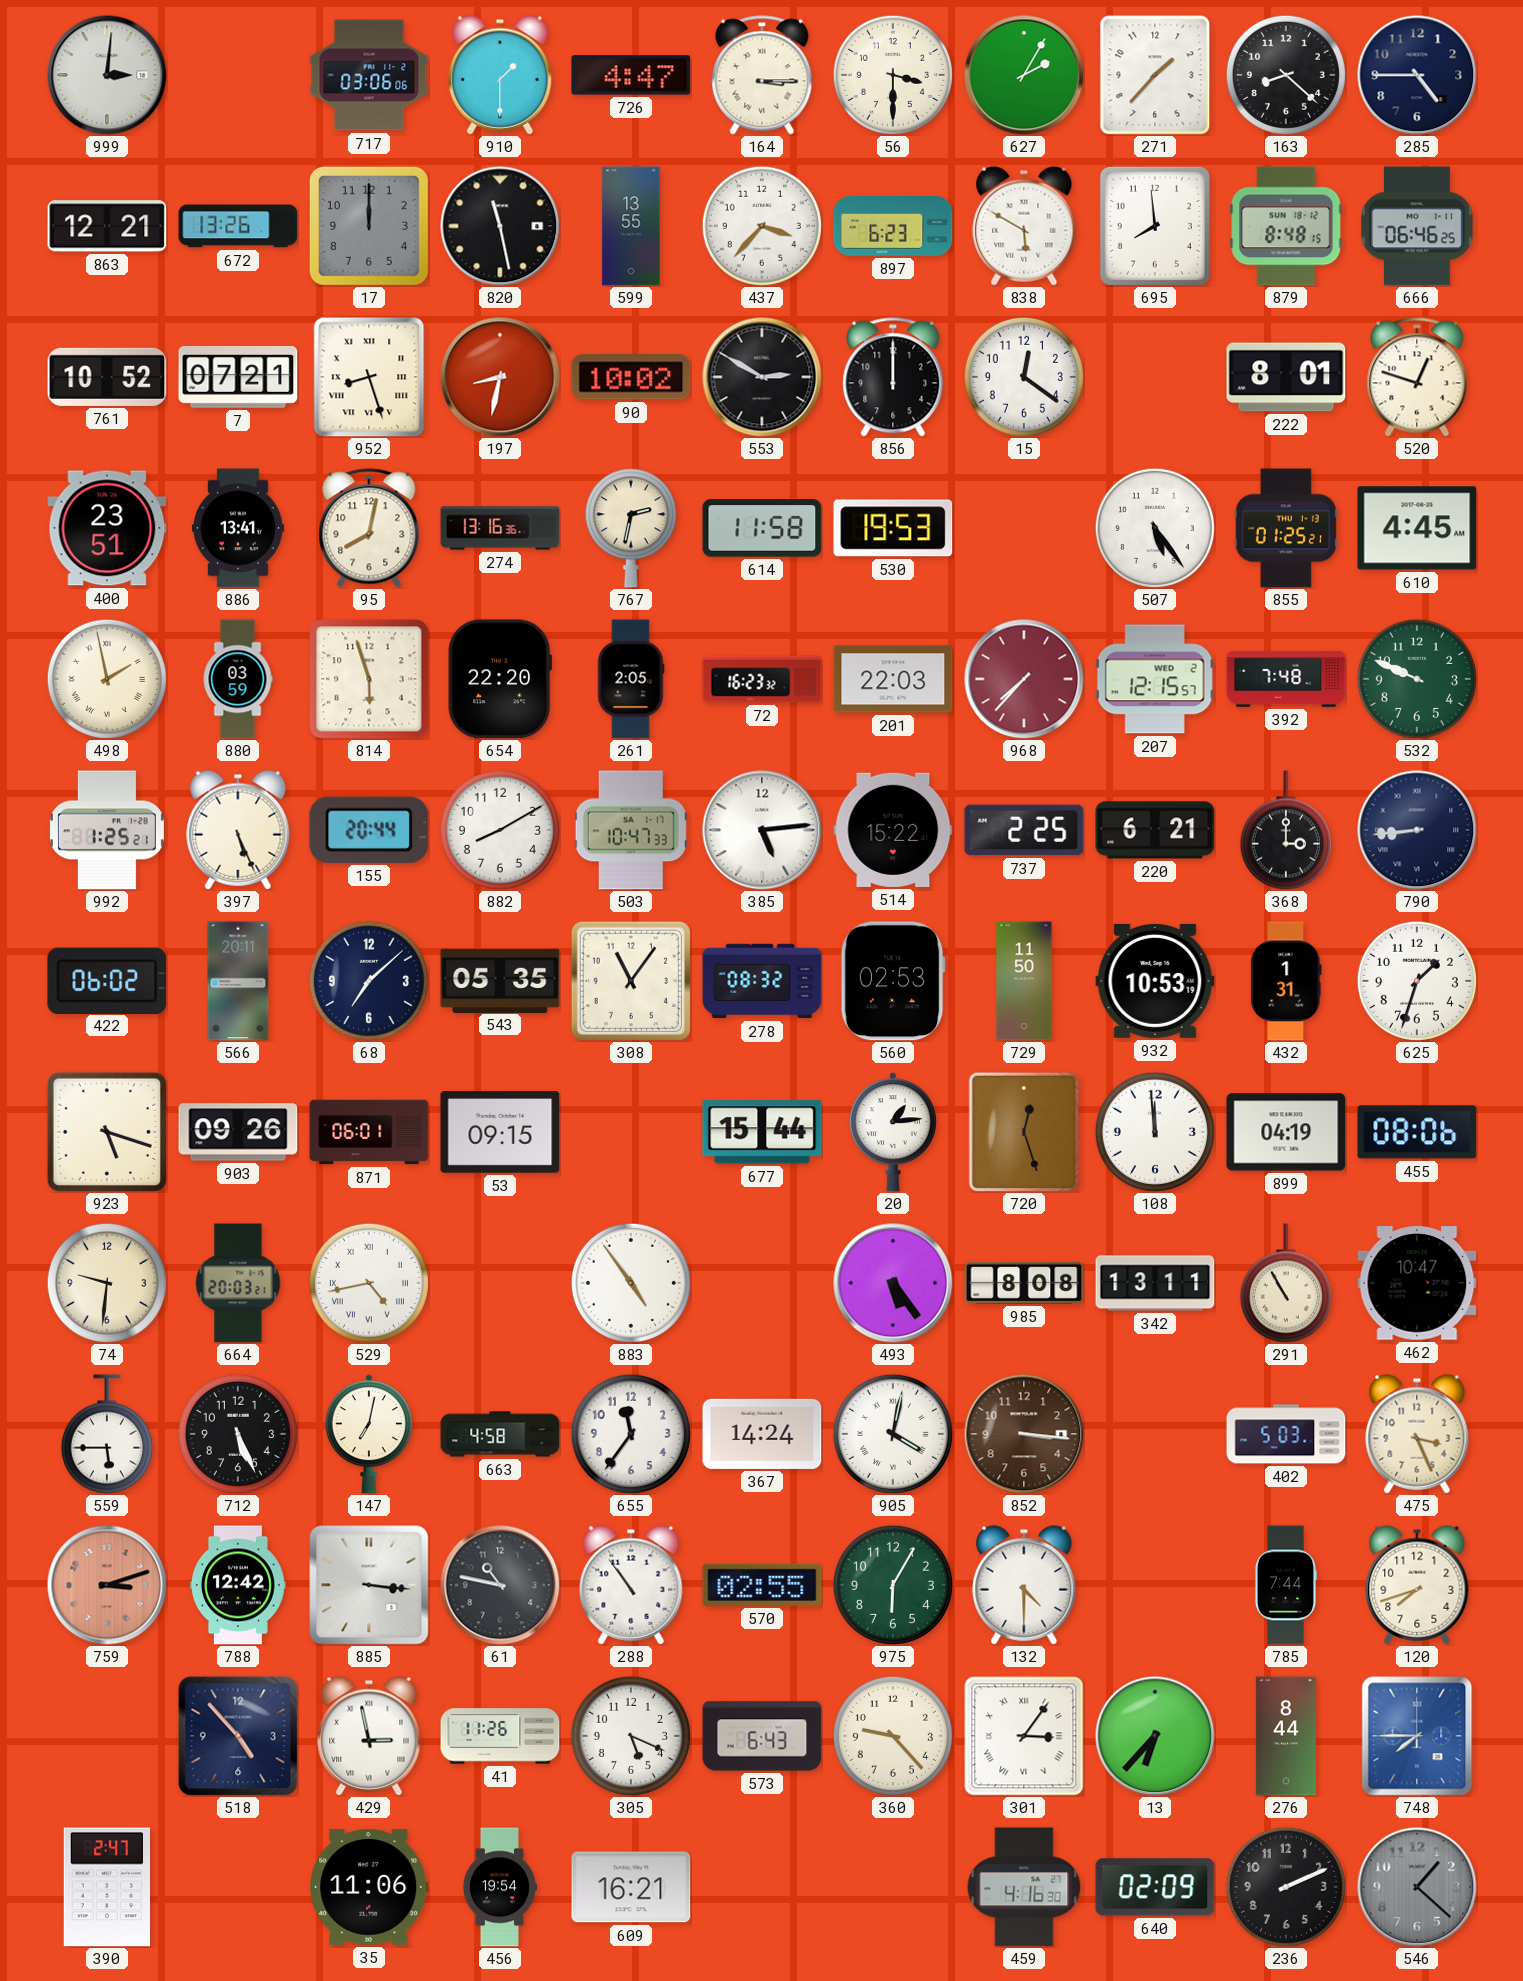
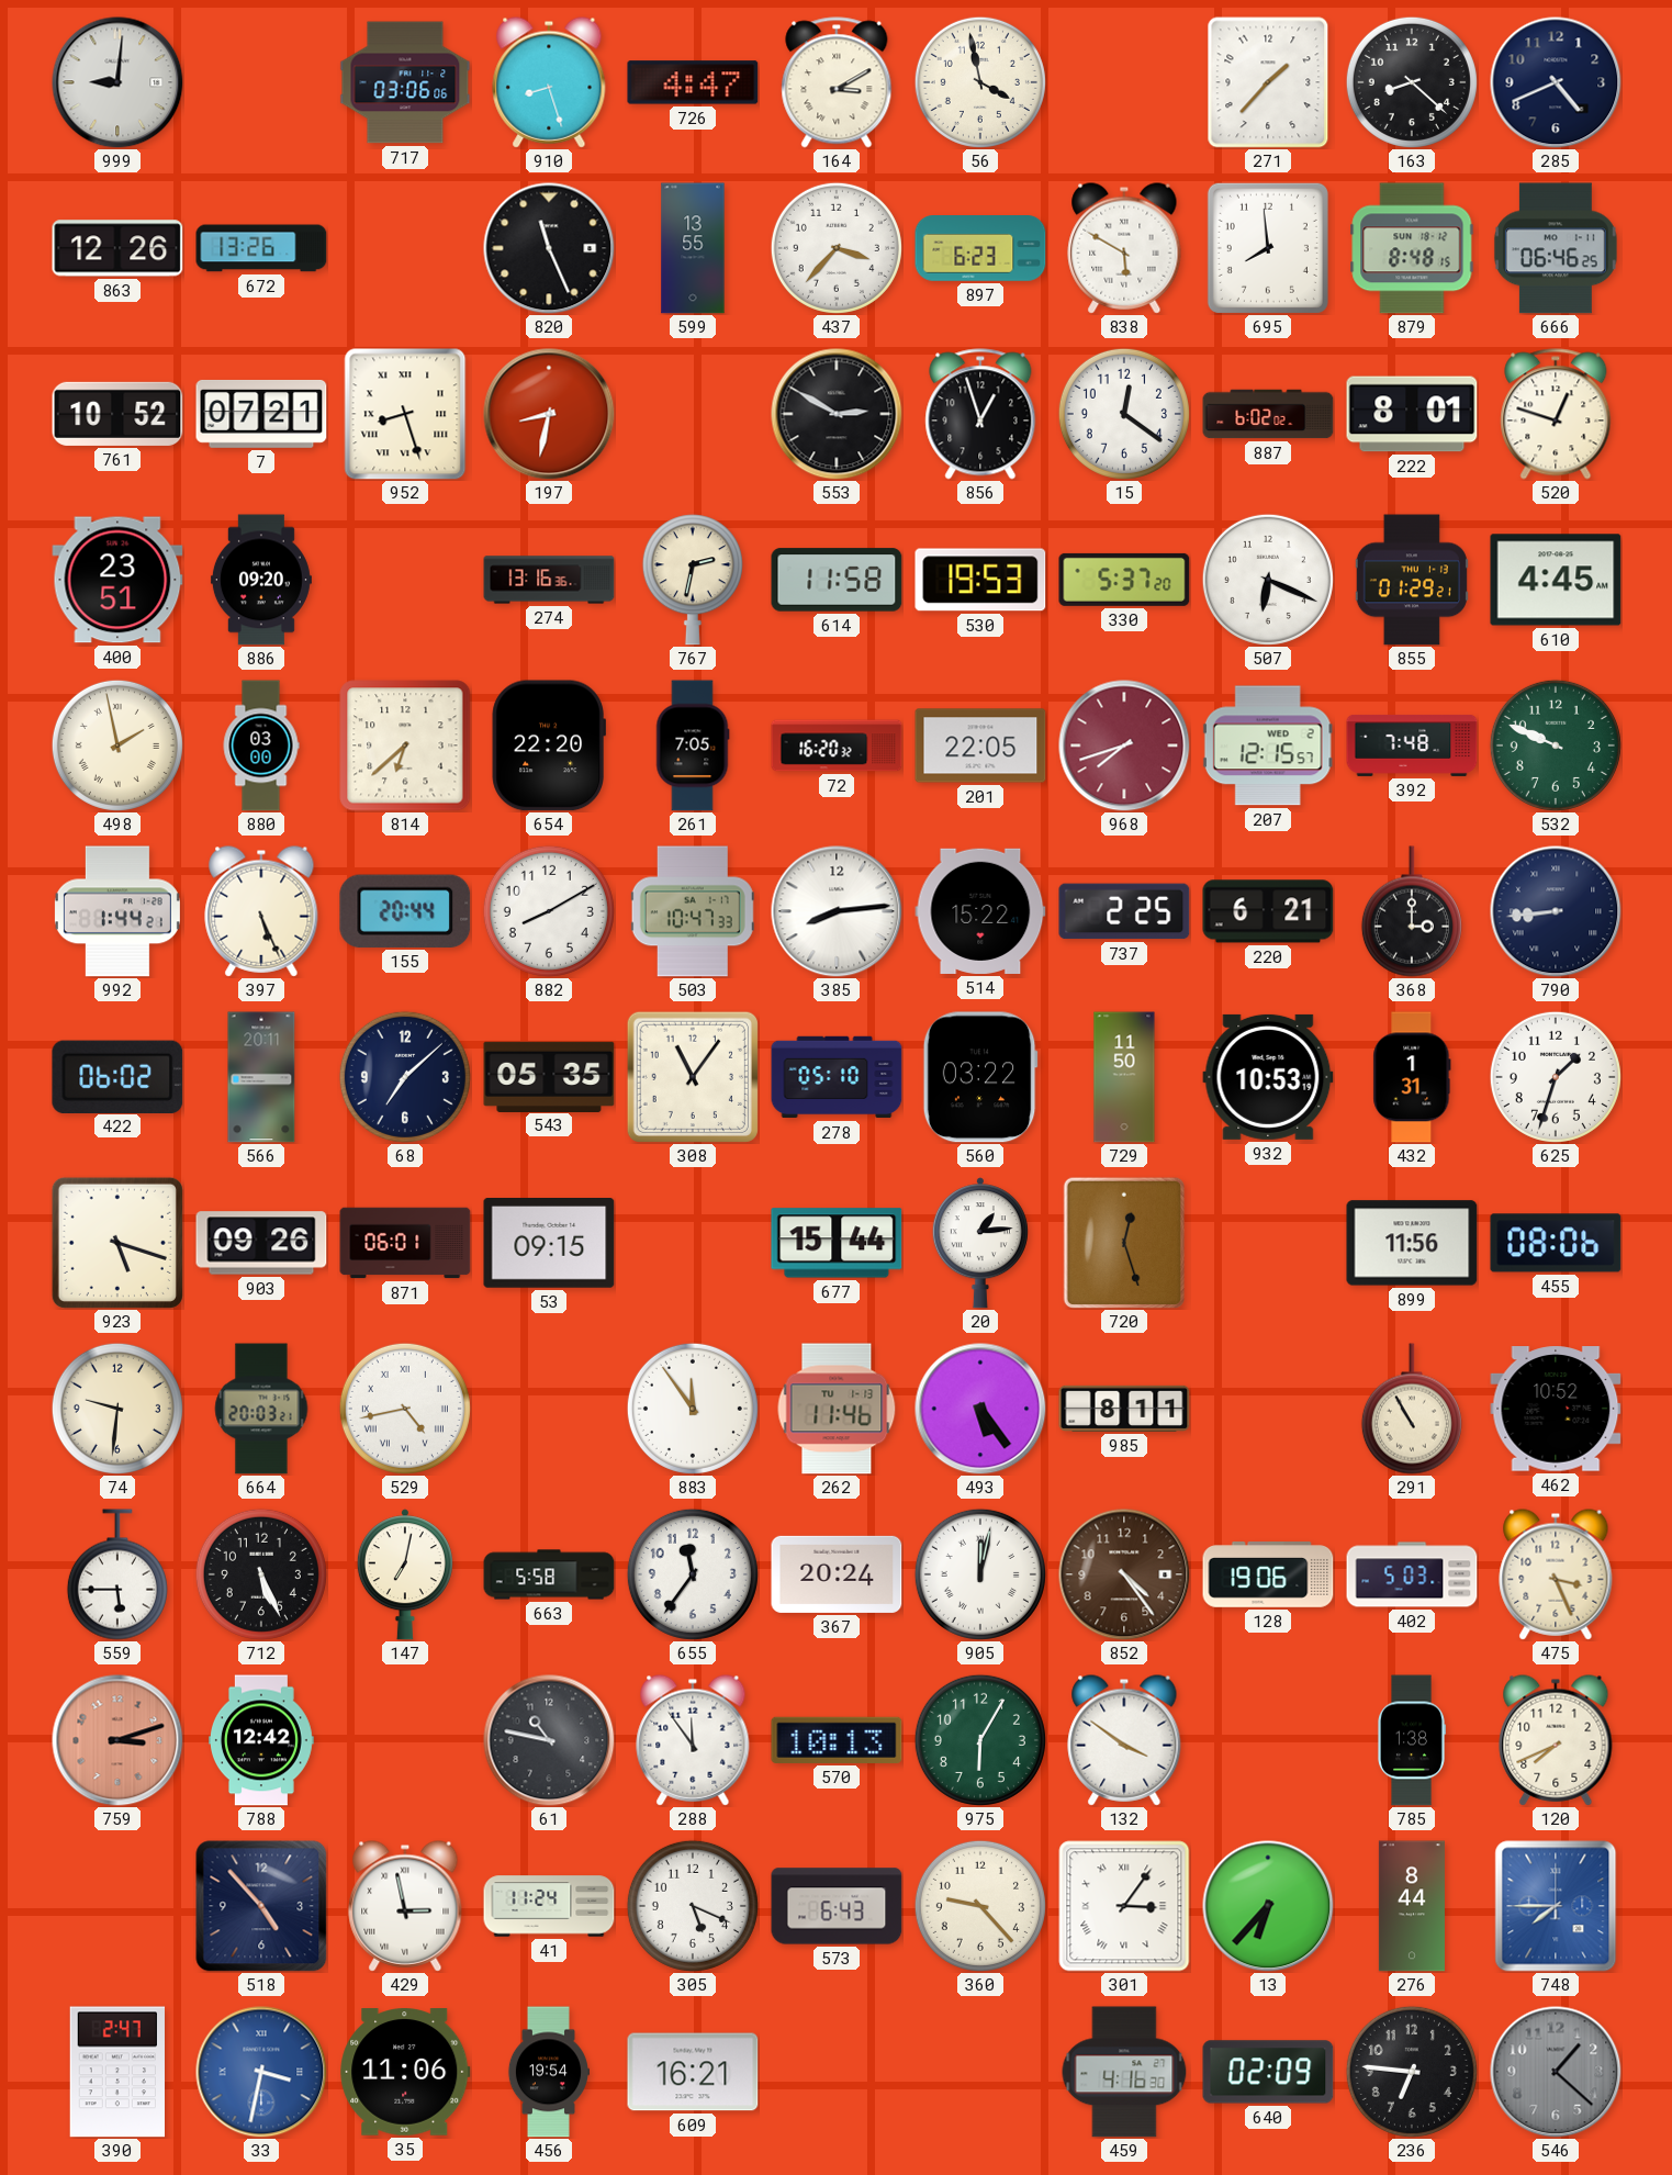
999: 3:01 -> 9:01 (117, 82)
910: 1:30 -> 8:27 (549, 82)
164: 3:15 -> 3:10 (837, 82)
56: 3:30 -> 3:58 (980, 82)
627: 2:05 -> none (1024, 75)
285: 4:45 -> 4:41 (1556, 82)
863: 12:21 -> 12:26 (117, 248)
17: 12:00 -> none (369, 226)
820: 11:28 -> 11:26 (549, 248)
90: 10:02 -> none (631, 377)
856: 12:00 -> 12:57 (980, 414)
887: none -> 6:02 (1268, 414)
886: 13:41 -> 09:20 (261, 580)
95: 8:02 -> none (369, 528)
330: none -> 5:37 (1124, 580)
507: 5:24 -> 6:19 (1268, 580)
855: 01:25 -> 01:29 (1412, 580)
880: 03:59 -> 03:00 (261, 745)
814: 5:57 -> 6:38 (405, 745)
261: 2:05 -> 7:05 (693, 745)
72: 16:23 -> 16:20 (837, 745)
201: 22:03 -> 22:05 (980, 745)
968: 7:37 -> 7:42 (1124, 745)
992: 1:25 -> 1:44 (117, 911)
385: 5:14 -> 8:14 (837, 911)
278: 08:32 -> 05:10 (837, 1077)
560: 02:53 -> 03:22 (980, 1077)
108: 11:59 -> none (1155, 1132)
899: 04:19 -> 11:56 (1412, 1243)
883: 4:54 -> 11:54 (693, 1409)
262: none -> 11:46 (837, 1409)
985: 8:08 -> 8:11 (1124, 1409)
342: 13:11 -> none (1155, 1283)
462: 10:47 -> 10:52 (1556, 1409)
663: 4:58 -> 5:58 (549, 1574)
367: 14:24 -> 20:24 (837, 1574)
905: 4:02 -> 12:02 (980, 1574)
852: 3:16 -> 4:24 (1124, 1574)
128: none -> 19:06 (1268, 1574)
885: 3:16 -> none (369, 1585)
288: 10:54 -> 11:54 (693, 1740)
570: 02:55 -> 10:13 (837, 1740)
132: 4:30 -> 3:51 (1124, 1740)
785: 7:44 -> 1:38 (1411, 1740)
120: 7:42 -> 7:41 (1556, 1740)
41: 11:26 -> 11:24 (549, 1906)
33: none -> 3:32 (261, 2072)
236: 2:11 -> 6:46 (1412, 2072)
